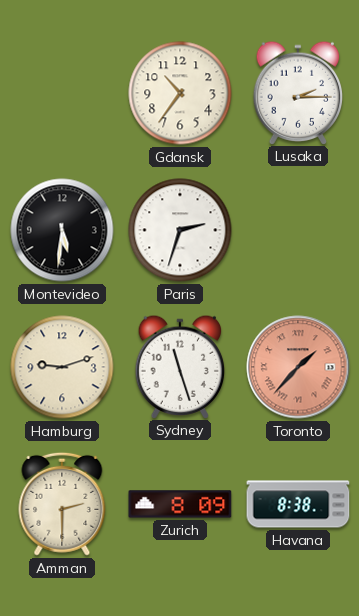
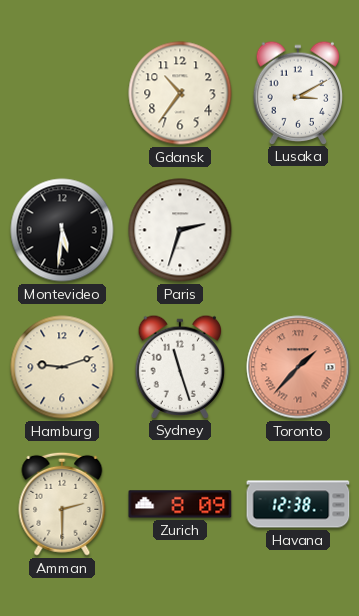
Lusaka: 2:15 -> 3:10 (298, 92)
Havana: 8:38 -> 12:38 (298, 504)
